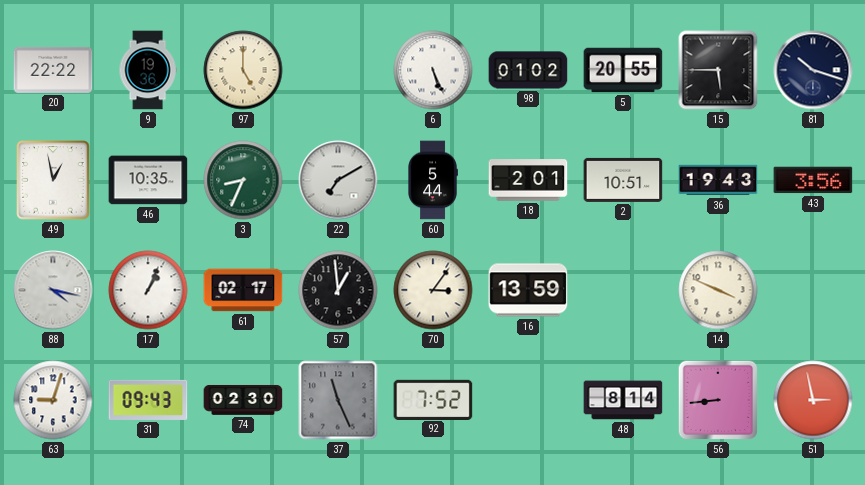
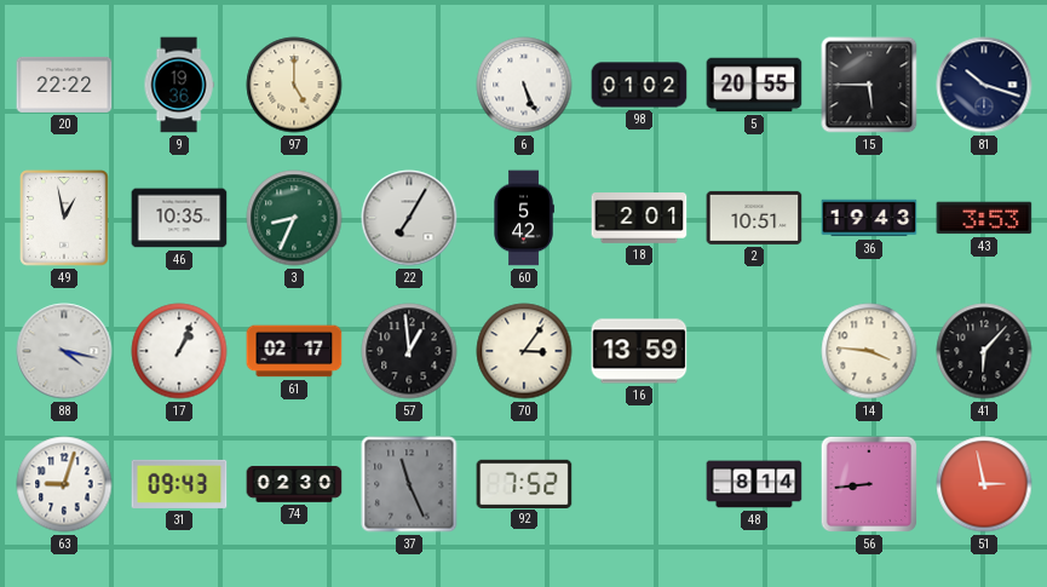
22: 7:10 -> 7:05 (409, 218)
60: 5:44 -> 5:42 (524, 218)
43: 3:56 -> 3:53 (984, 218)
14: 3:49 -> 3:46 (869, 351)
41: none -> 6:07 (984, 351)
